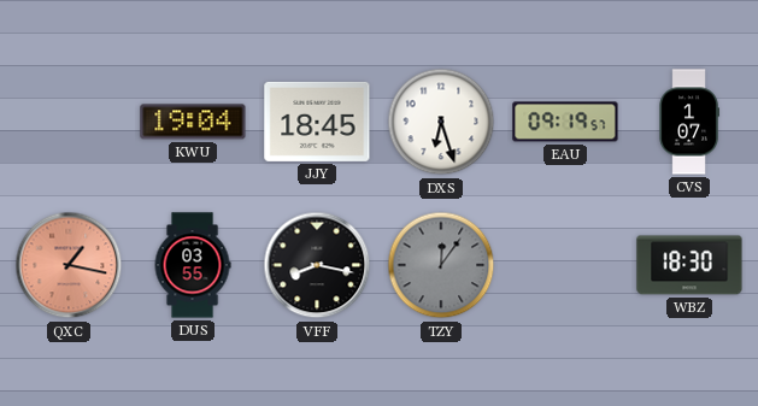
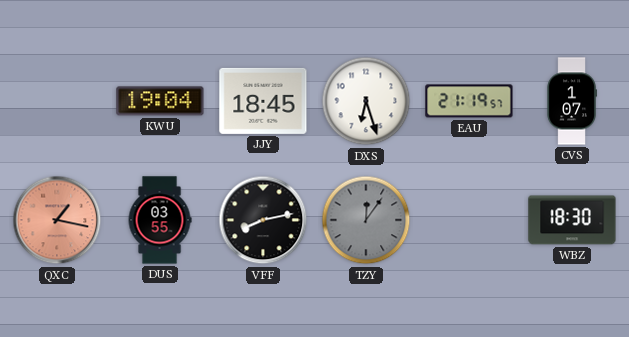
EAU: 09:19 -> 21:19 (469, 101)
VFF: 8:17 -> 8:13 (263, 220)
